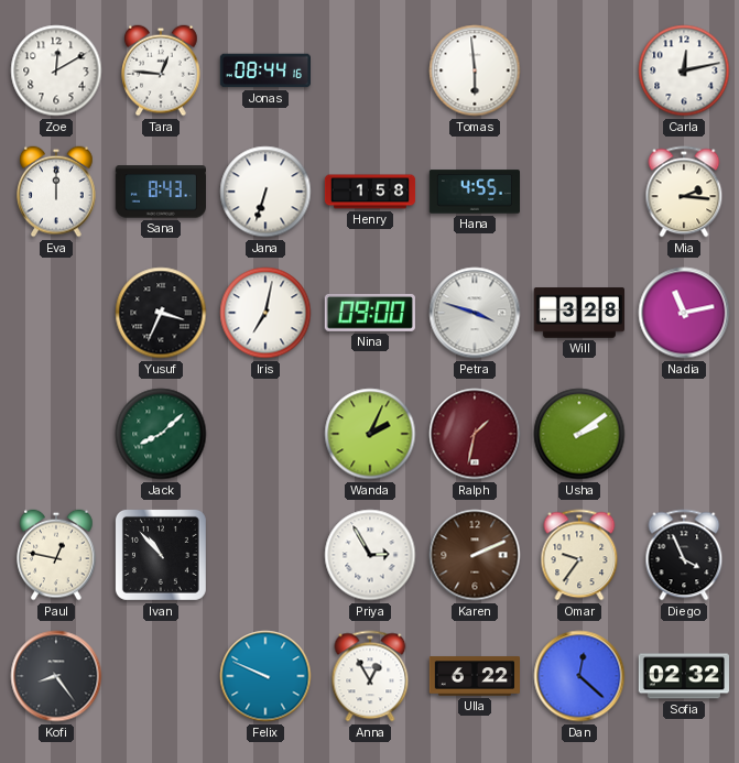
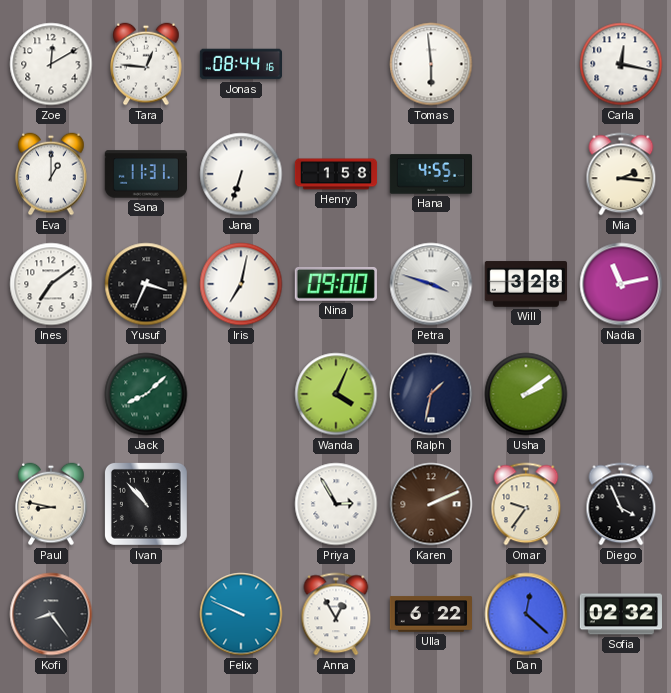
Carla: 12:13 -> 12:17 (621, 64)
Eva: 12:00 -> 1:00 (51, 174)
Sana: 8:43 -> 11:31 (145, 174)
Ines: none -> 7:09 (51, 284)
Wanda: 2:04 -> 4:04 (336, 394)
Ralph dial: burgundy -> navy (431, 394)
Paul: 12:47 -> 8:47 (51, 504)
